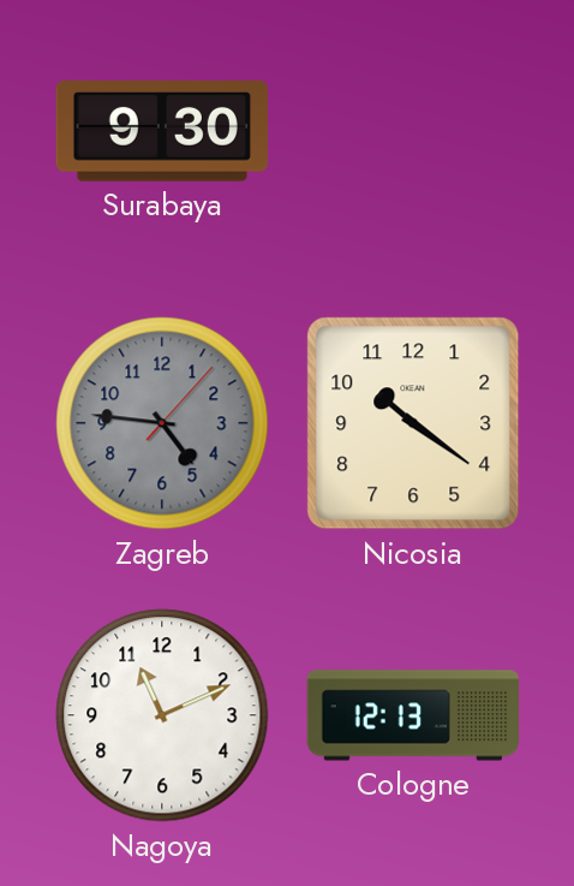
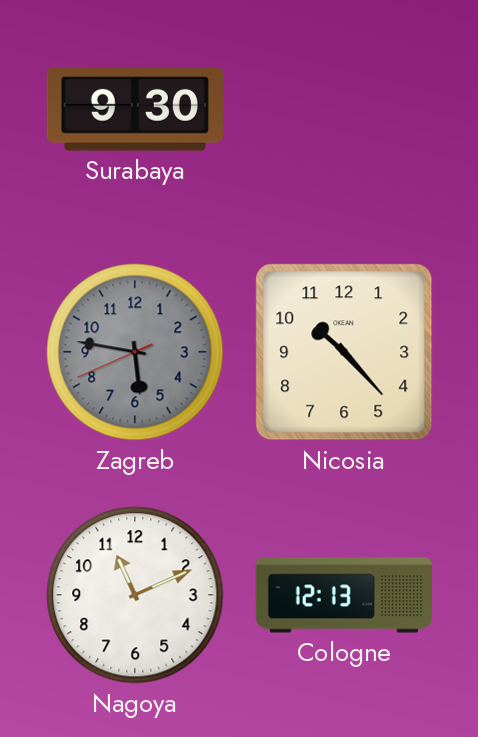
Zagreb: 4:46 -> 5:46 (135, 352)
Nicosia: 10:21 -> 10:23 (344, 352)
